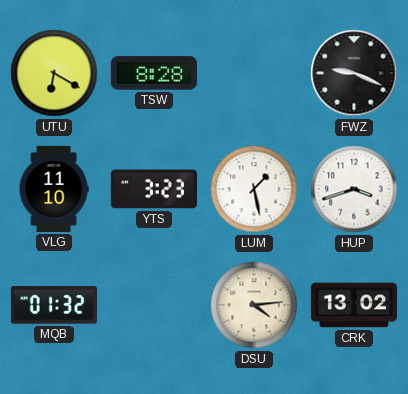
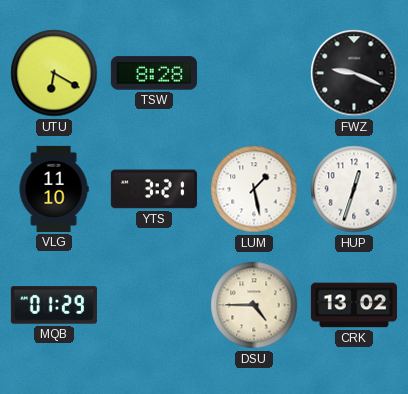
YTS: 3:23 -> 3:21 (154, 189)
HUP: 3:42 -> 12:33 (354, 189)
MQB: 01:32 -> 01:29 (54, 305)
DSU: 4:14 -> 4:45 (254, 305)
